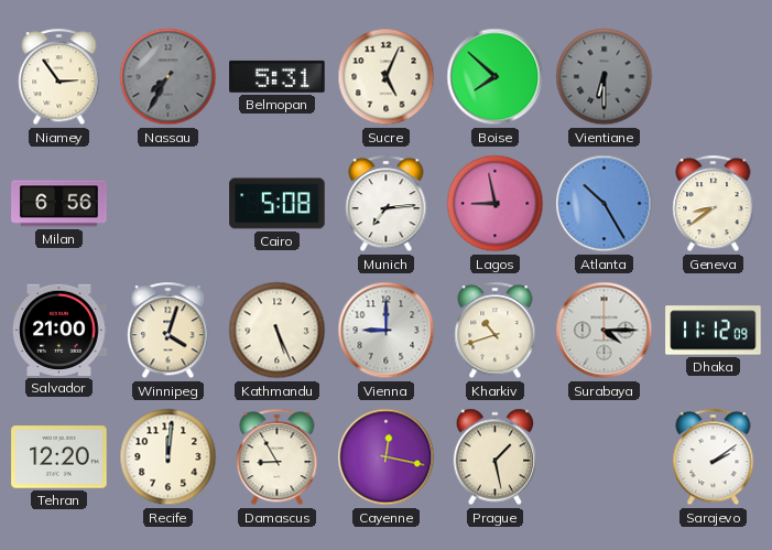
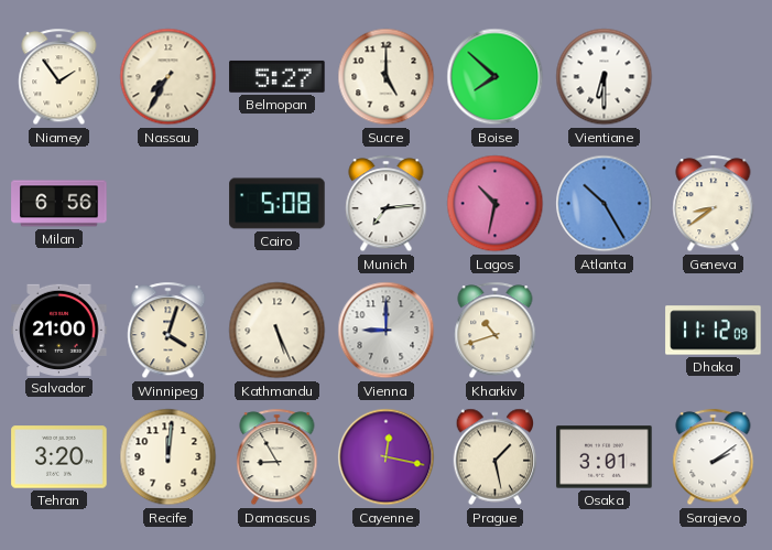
Niamey: 2:54 -> 1:54 (59, 77)
Nassau dial: grey -> cream (168, 77)
Belmopan: 5:31 -> 5:27 (278, 76)
Sucre: 5:04 -> 5:00 (387, 77)
Vientiane dial: grey -> white (605, 77)
Lagos: 8:58 -> 10:32 (496, 204)
Surabaya: 4:15 -> none (605, 331)
Tehran: 12:20 -> 3:20 (59, 457)
Osaka: none -> 3:01 (605, 457)
